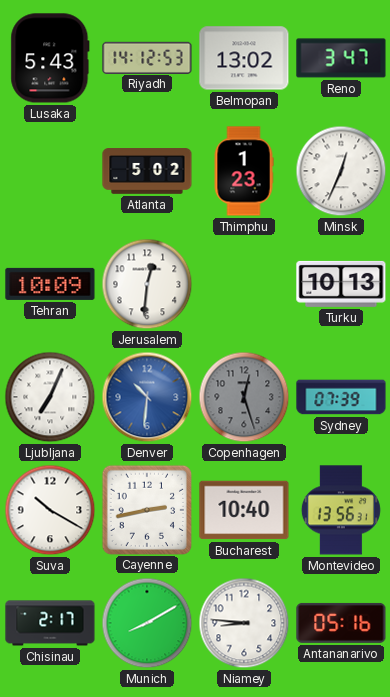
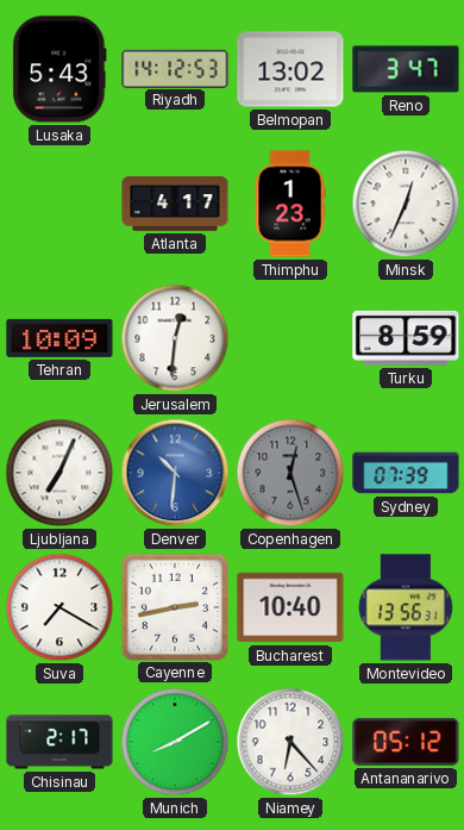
Atlanta: 5:02 -> 4:17 (175, 204)
Turku: 10:13 -> 8:59 (406, 338)
Suva: 10:20 -> 7:20 (59, 607)
Niamey: 8:46 -> 6:23 (290, 742)
Antananarivo: 05:16 -> 05:12 (406, 742)
